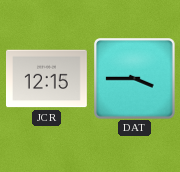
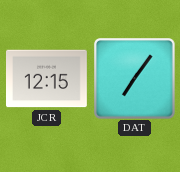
DAT: 3:45 -> 7:06 (134, 78)
